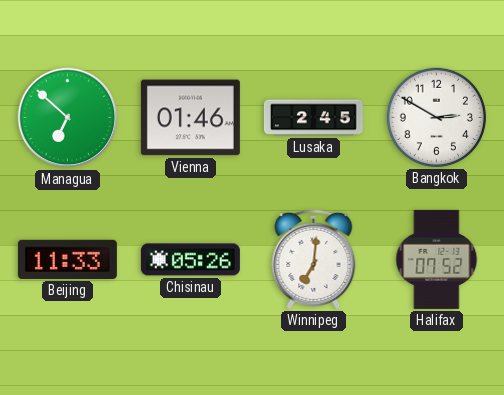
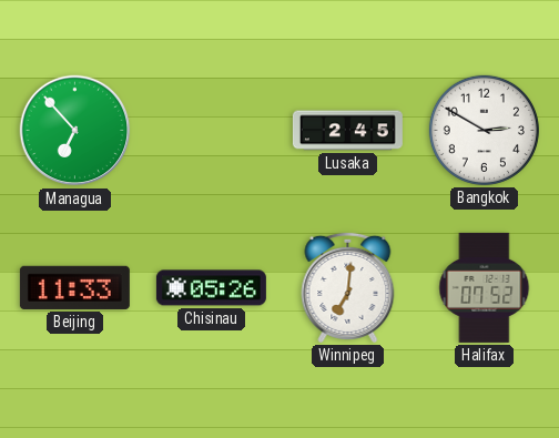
Managua: 6:52 -> 6:53 (75, 131)
Vienna: 01:46 -> none (190, 118)
